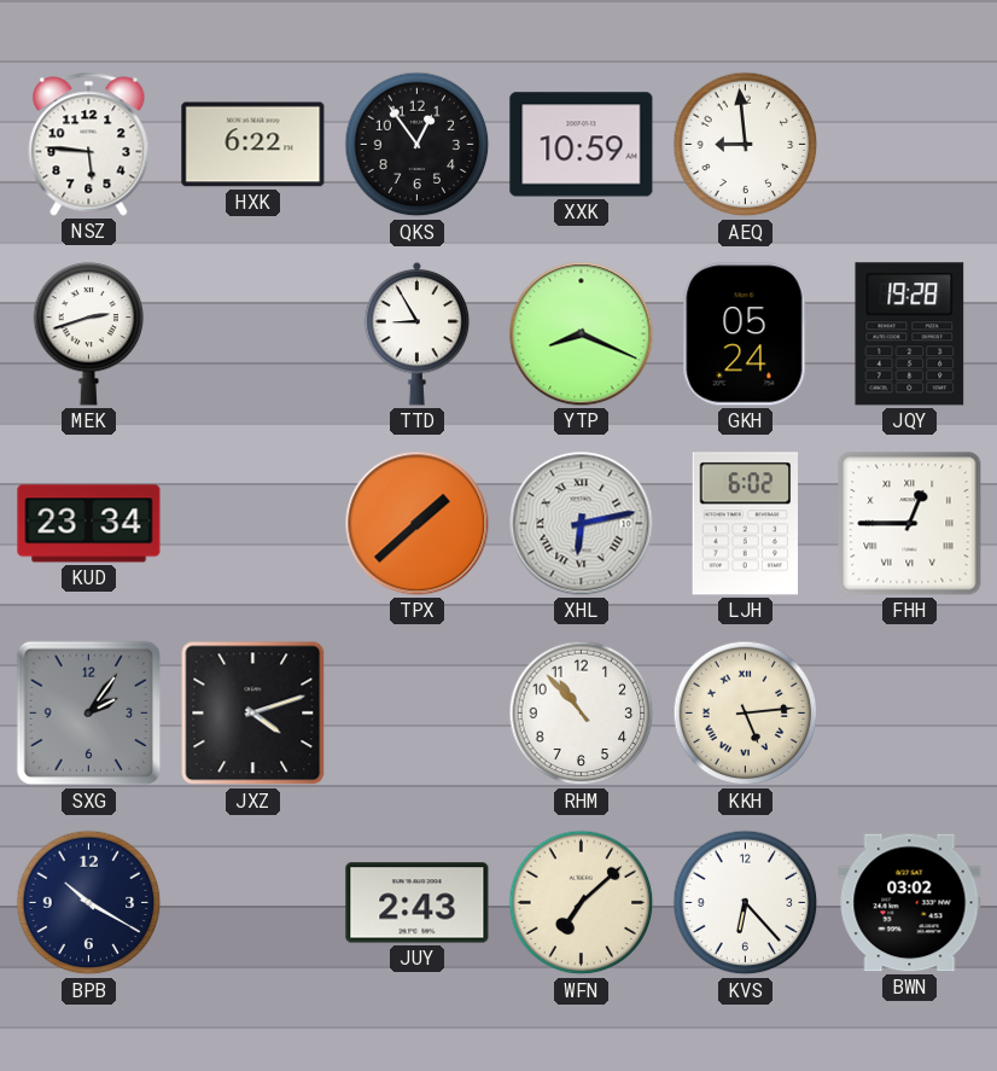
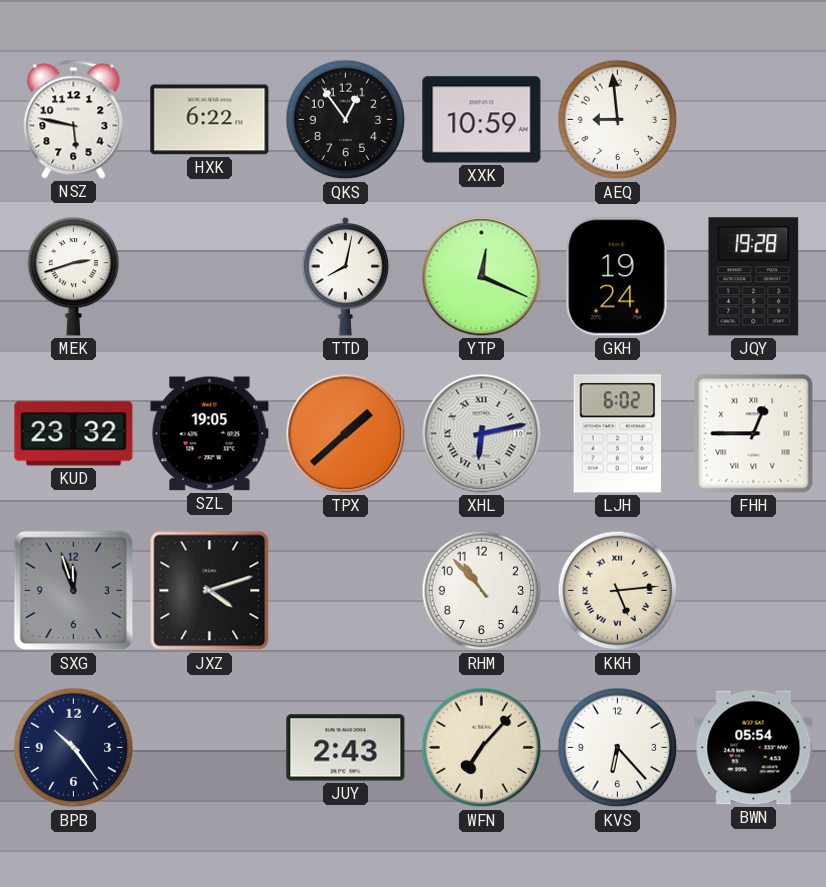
NSZ: 5:46 -> 5:47 (74, 120)
TTD: 8:55 -> 8:02 (346, 276)
YTP: 8:19 -> 12:19 (482, 277)
GKH: 05:24 -> 19:24 (617, 277)
KUD: 23:34 -> 23:32 (74, 434)
SZL: none -> 19:05 (210, 434)
SXG: 2:06 -> 11:57 (74, 591)
BPB: 10:20 -> 10:24 (74, 748)
WFN: 7:08 -> 7:07 (482, 748)
BWN: 03:02 -> 05:54 (754, 748)
